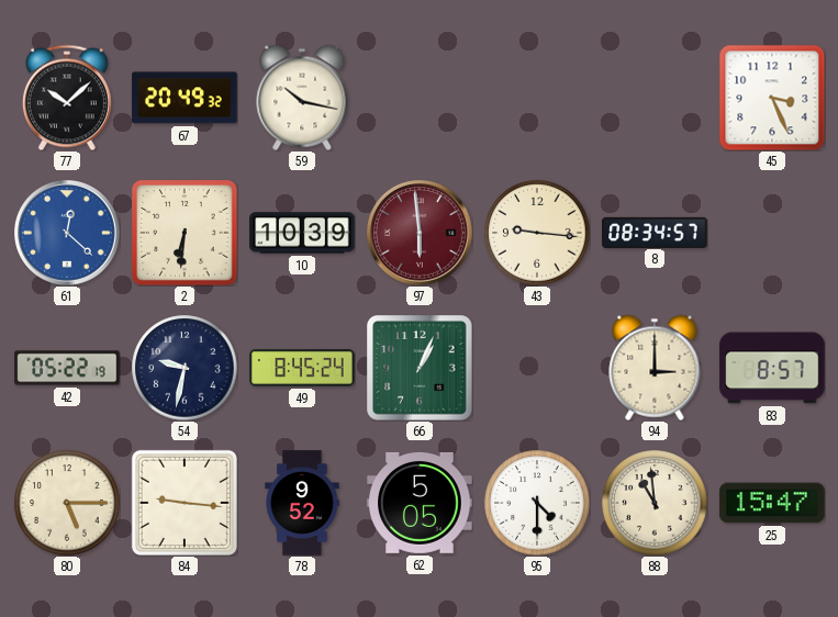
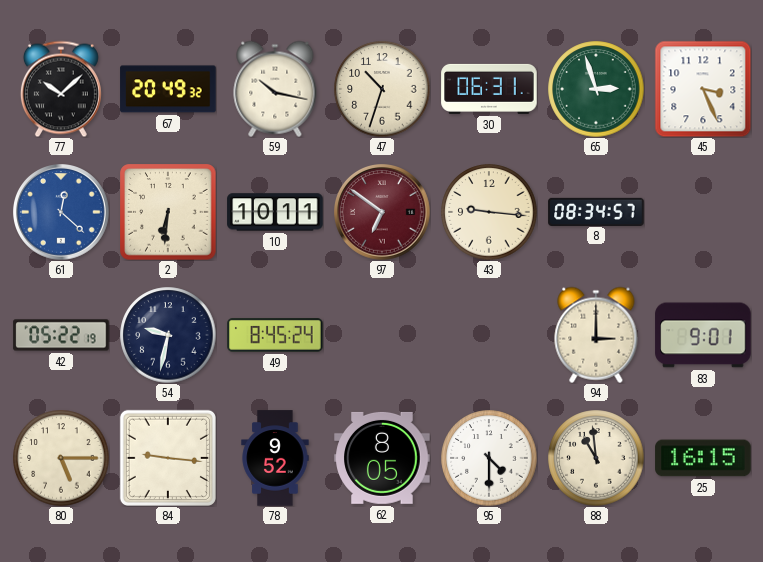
47: none -> 10:33 (382, 89)
30: none -> 06:31 (489, 89)
65: none -> 2:57 (596, 89)
10: 10:39 -> 10:11 (275, 212)
97: 5:59 -> 6:51 (383, 213)
66: 1:04 -> none (420, 368)
83: 8:57 -> 9:01 (703, 335)
62: 5:05 -> 8:05 (382, 458)
25: 15:47 -> 16:15 (703, 458)
